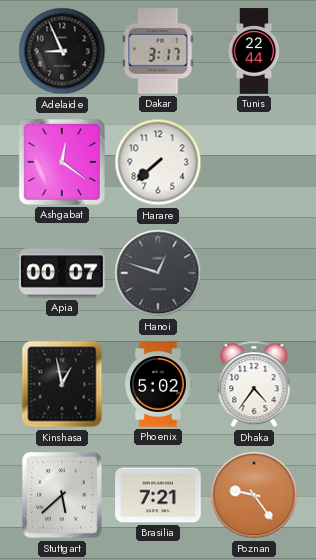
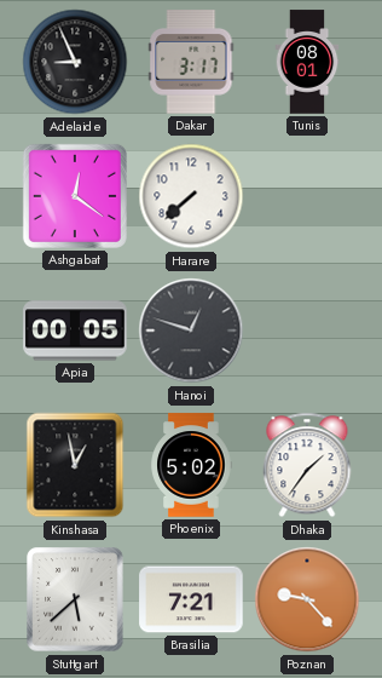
Tunis: 22:44 -> 08:01 (307, 62)
Apia: 00:07 -> 00:05 (75, 331)
Dhaka: 4:36 -> 1:36 (307, 465)
Poznan: 9:24 -> 9:23 (307, 599)
